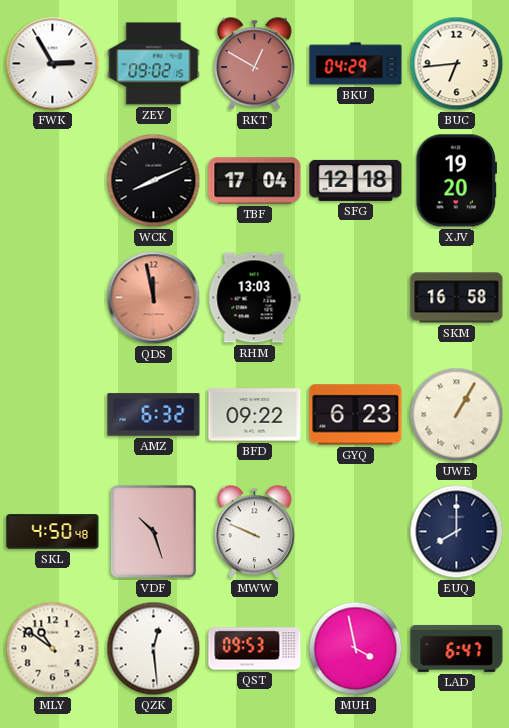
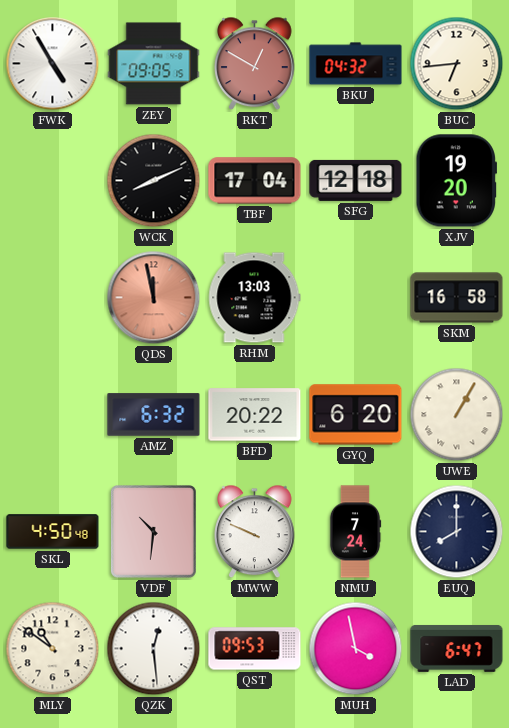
FWK: 2:55 -> 4:55 (53, 64)
ZEY: 09:02 -> 09:05 (154, 64)
BKU: 04:29 -> 04:32 (356, 64)
BFD: 09:22 -> 20:22 (255, 415)
GYQ: 6:23 -> 6:20 (356, 415)
VDF: 10:27 -> 10:31 (154, 532)
NMU: none -> 7:24 (355, 532)
